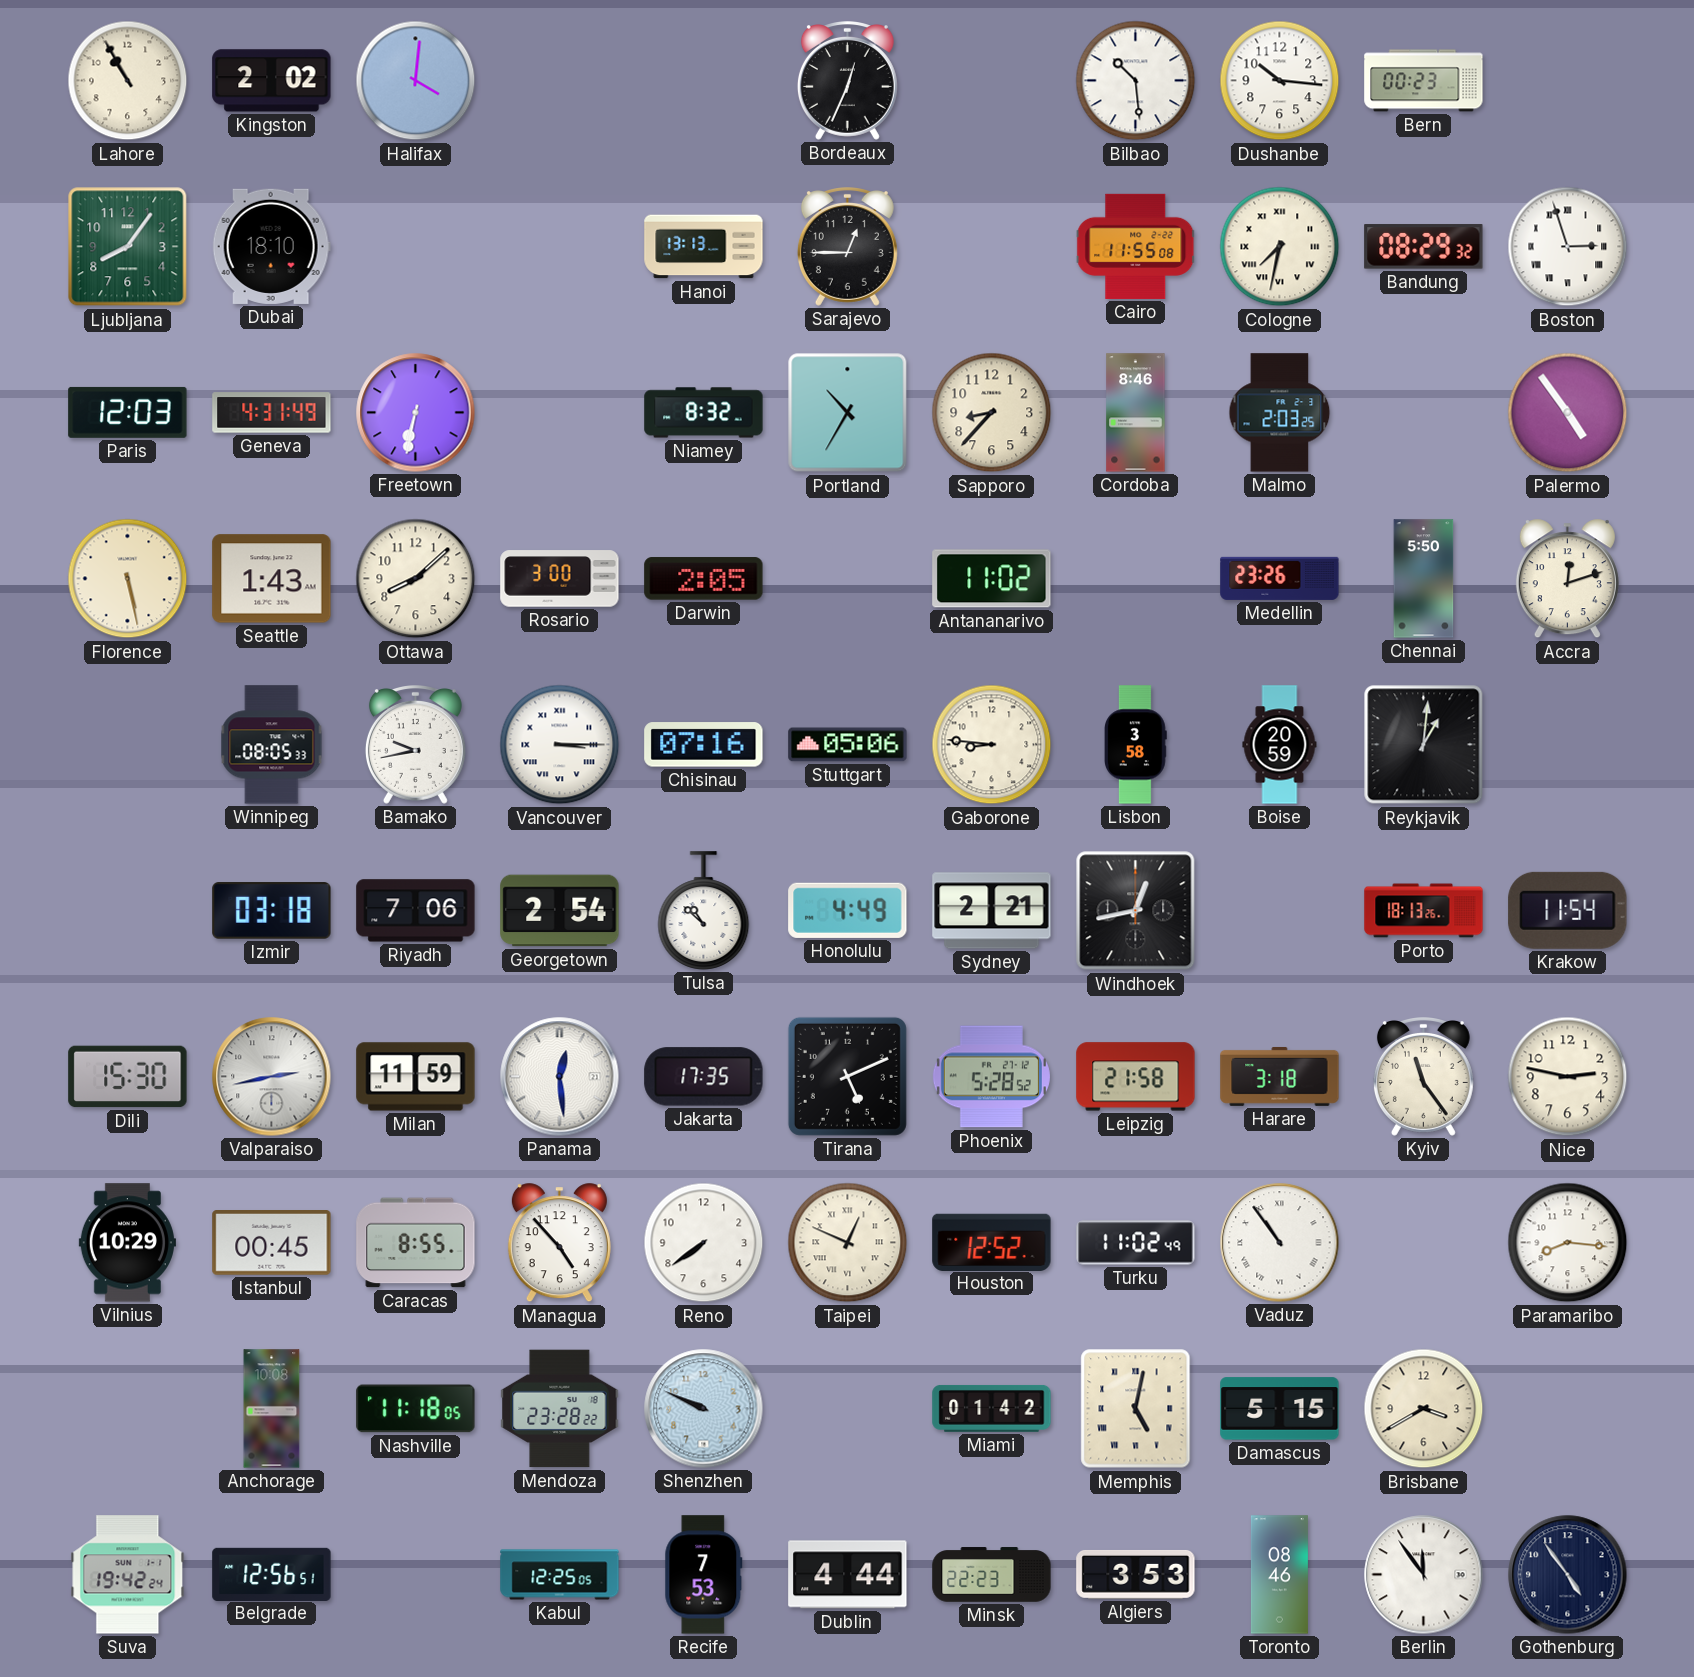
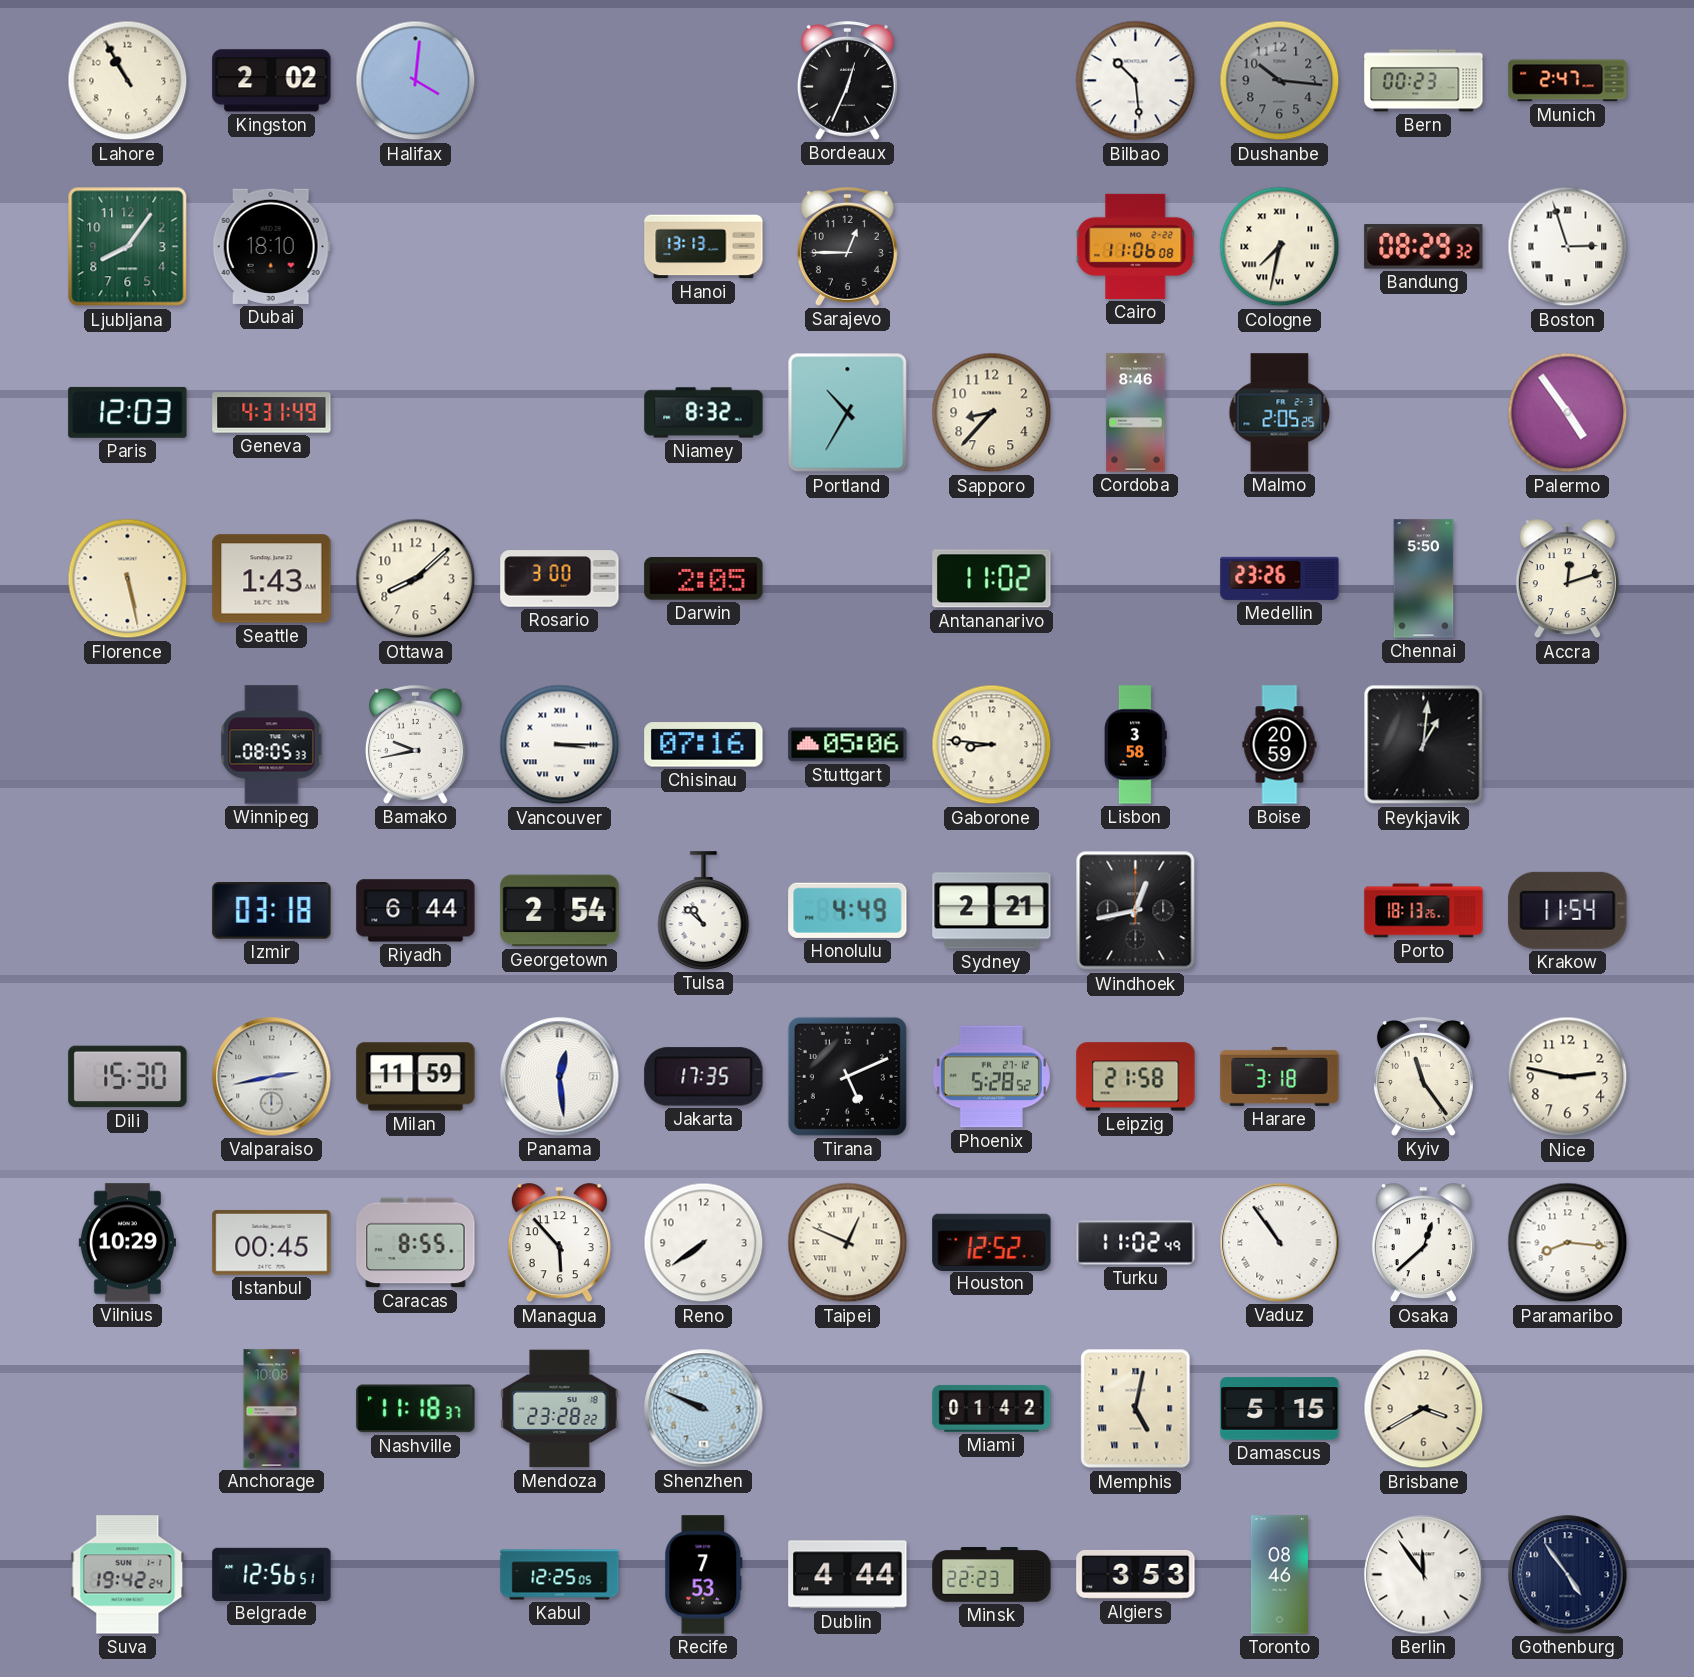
Dushanbe dial: white -> grey (1280, 81)
Munich: none -> 2:47 (1568, 81)
Cairo: 11:55 -> 11:06 (1136, 246)
Freetown: 6:32 -> none (416, 413)
Malmo: 2:03 -> 2:05 (1280, 413)
Riyadh: 7:06 -> 6:44 (416, 911)
Managua: 4:53 -> 5:53 (559, 1243)
Osaka: none -> 12:38 (1423, 1243)
Nashville: 11:18:05 -> 11:18:37 (416, 1409)
